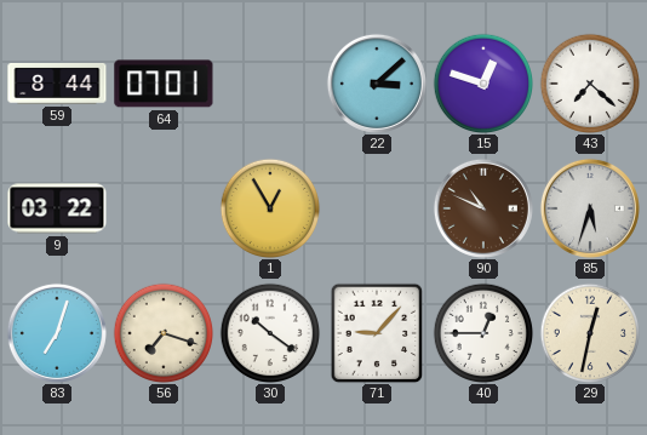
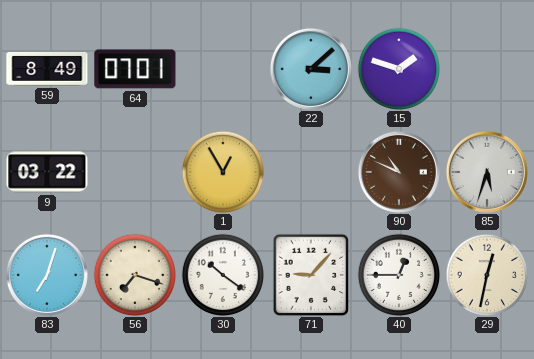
59: 8:44 -> 8:49 (47, 69)
15: 12:48 -> 1:48 (399, 69)
43: 7:22 -> none (590, 84)
